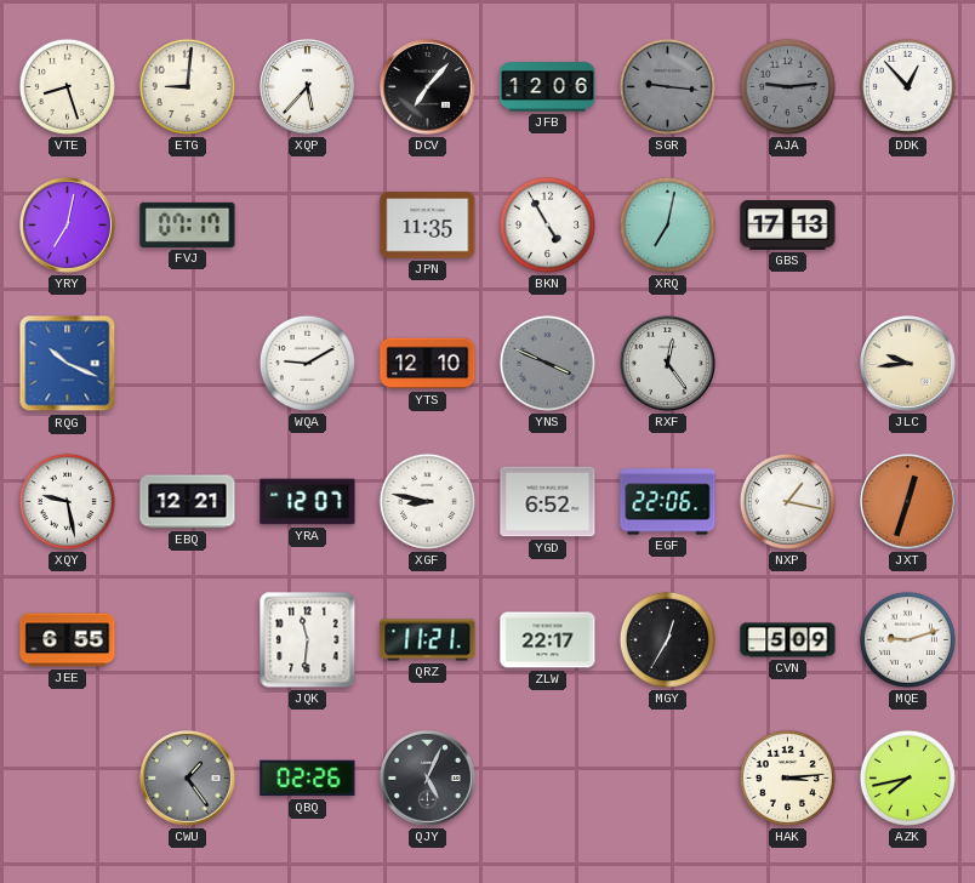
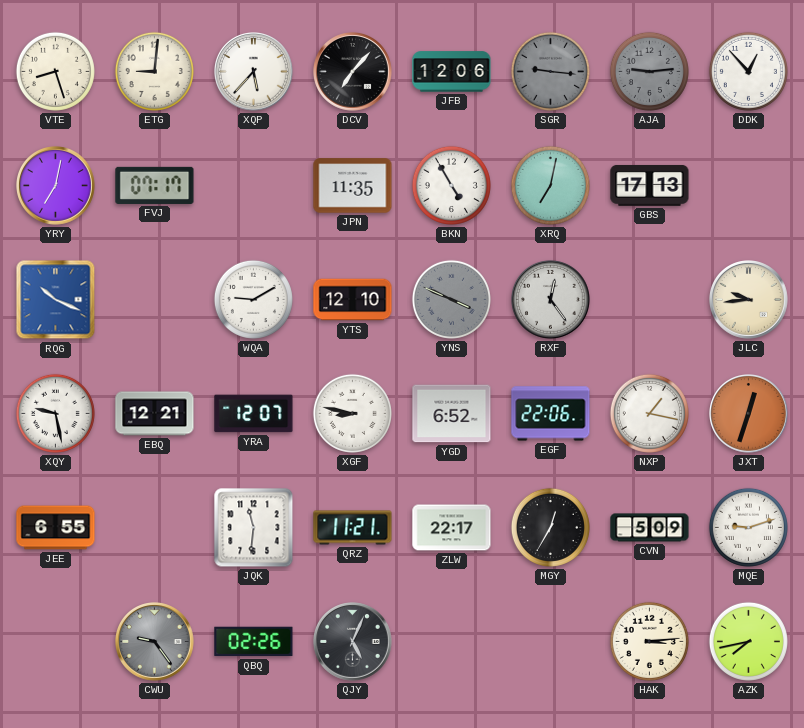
CWU: 1:24 -> 9:24 (155, 642)
